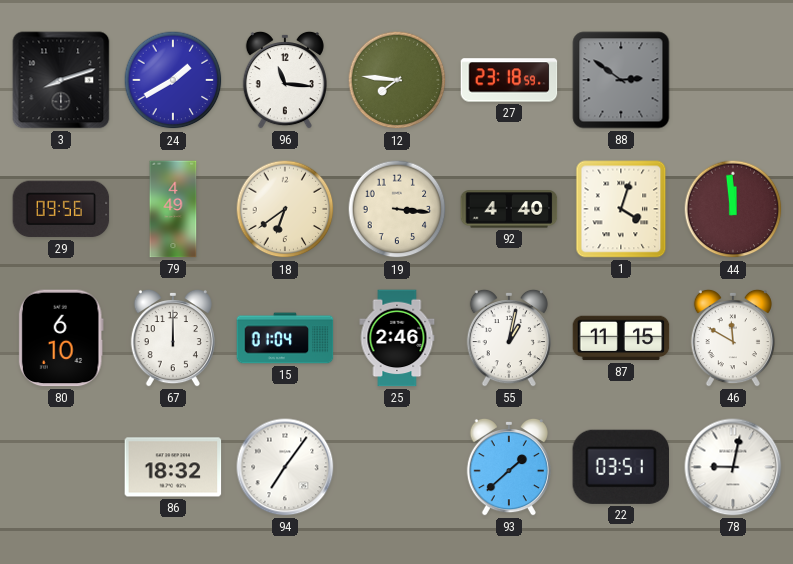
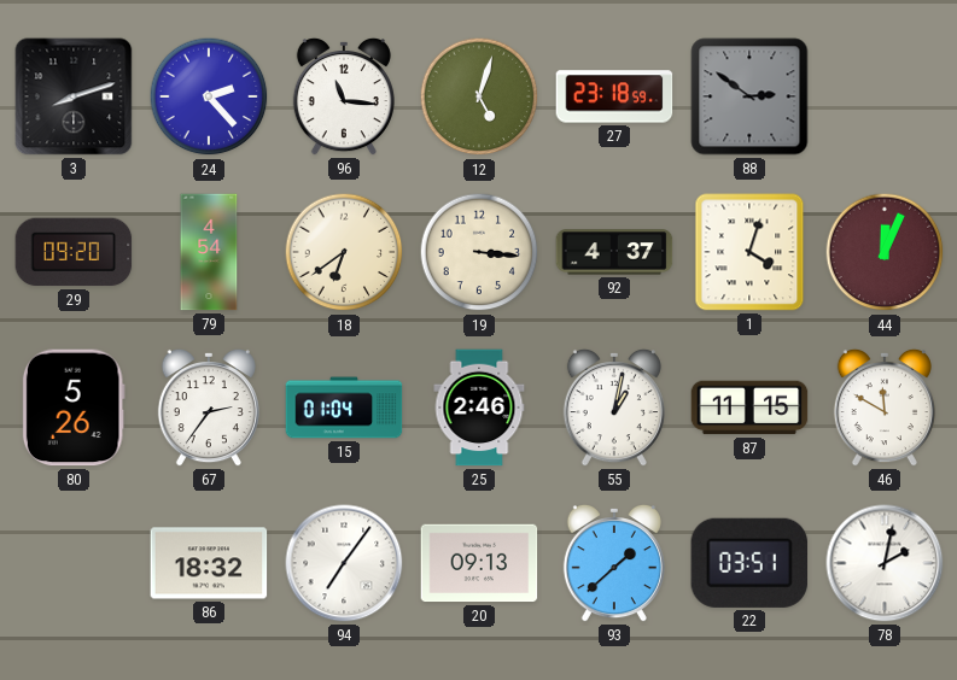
24: 1:40 -> 2:23 (209, 96)
12: 7:46 -> 5:03 (479, 96)
29: 09:56 -> 09:20 (74, 252)
79: 4:49 -> 4:54 (209, 252)
92: 4:40 -> 4:37 (614, 252)
44: 11:59 -> 12:04 (885, 252)
80: 6:10 -> 5:26 (74, 408)
67: 12:00 -> 2:36 (209, 408)
20: none -> 09:13 (479, 563)
78: 9:02 -> 2:02 (885, 563)
